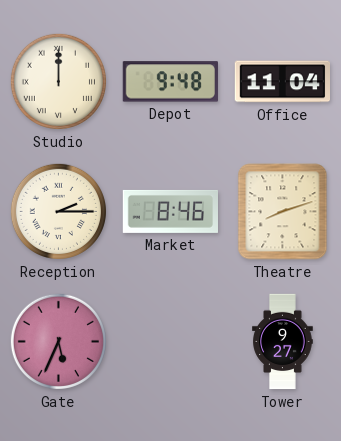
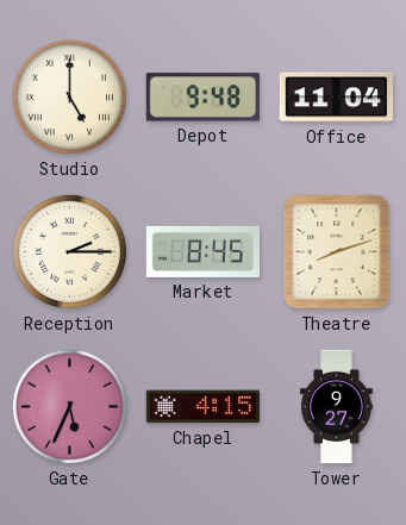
Studio: 12:00 -> 5:00 (69, 96)
Market: 8:46 -> 8:45 (204, 251)
Chapel: none -> 4:15 (204, 407)
